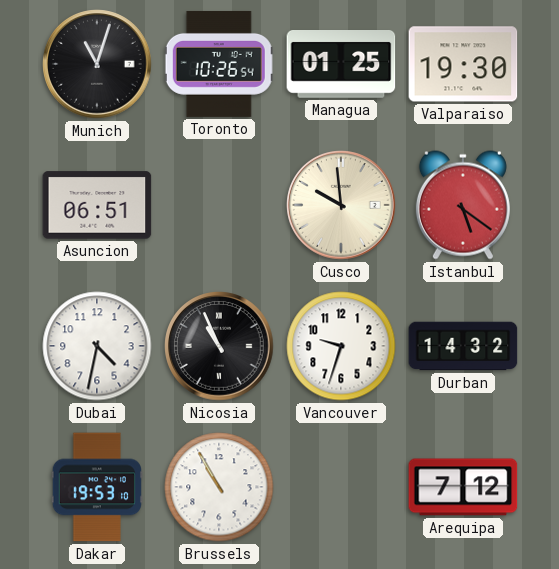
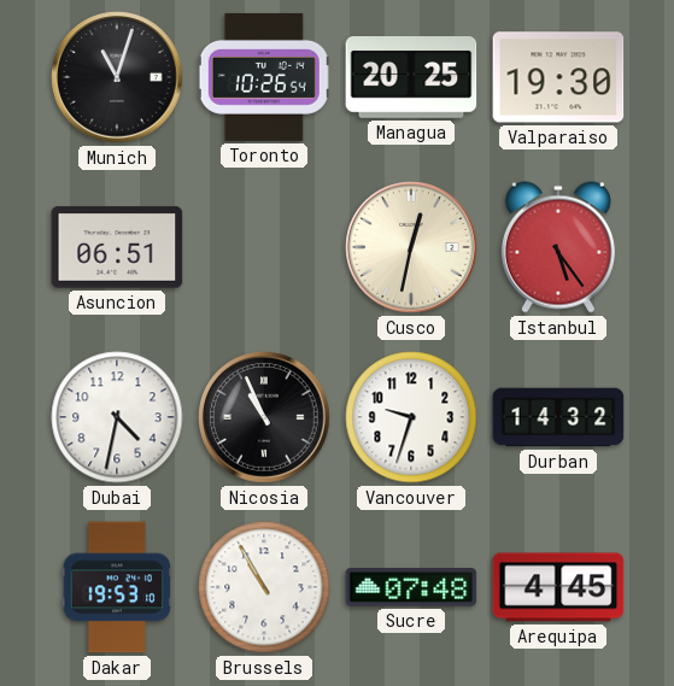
Managua: 01:25 -> 20:25 (411, 78)
Cusco: 9:59 -> 12:32 (411, 247)
Istanbul: 5:21 -> 5:24 (558, 247)
Sucre: none -> 07:48 (411, 587)
Arequipa: 7:12 -> 4:45 (558, 587)
